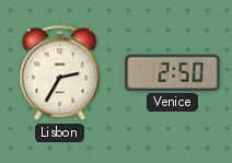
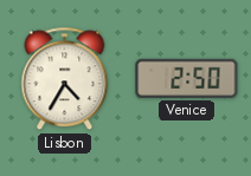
Lisbon: 2:35 -> 4:35 (65, 79)
